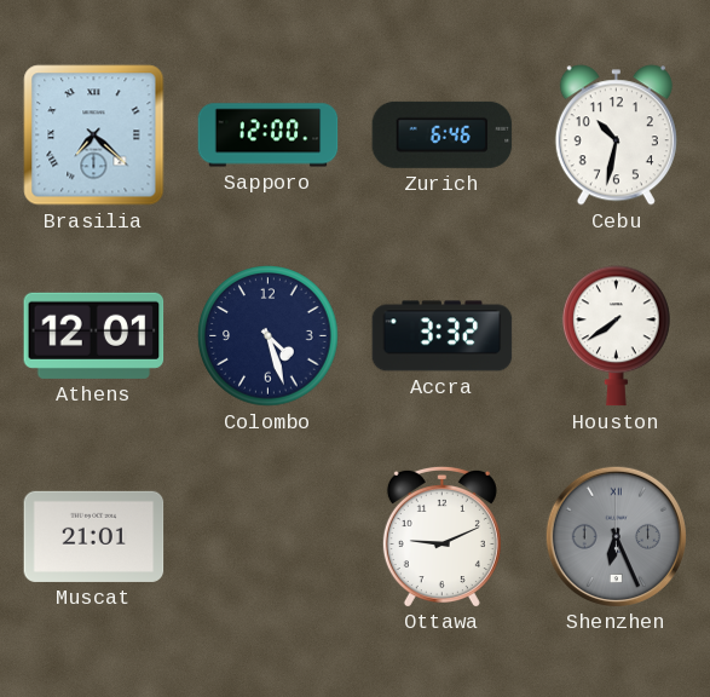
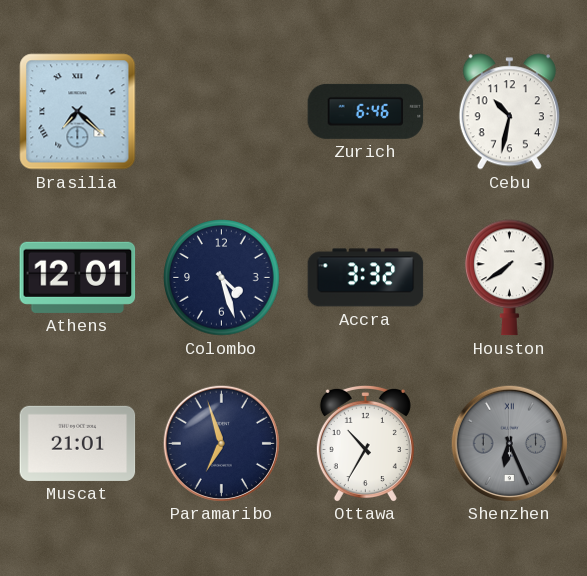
Sapporo: 12:00 -> none (269, 136)
Paramaribo: none -> 6:57 (221, 443)
Ottawa: 9:11 -> 10:35 (365, 443)
